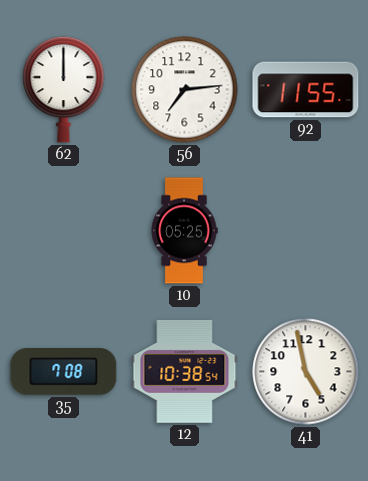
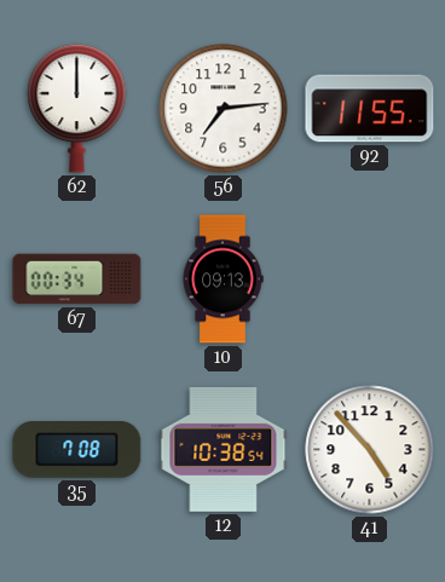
67: none -> 00:34 (77, 280)
10: 05:25 -> 09:13 (223, 280)
41: 4:58 -> 4:53 (370, 450)
